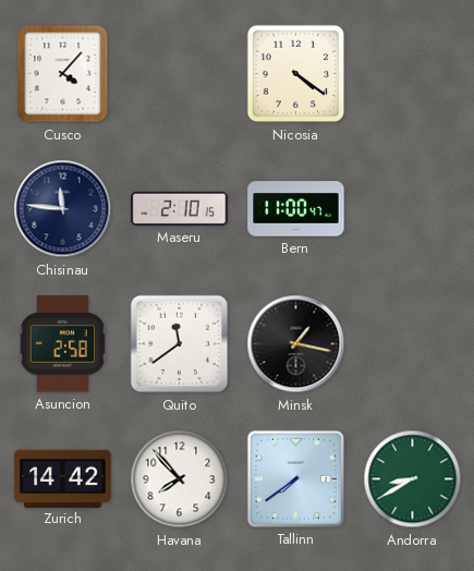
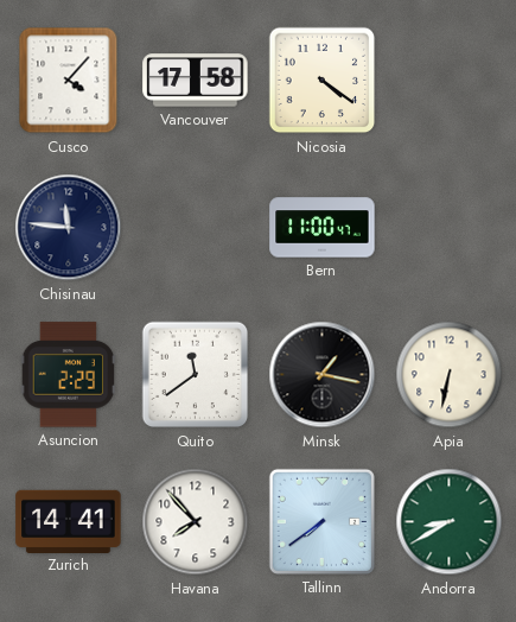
Vancouver: none -> 17:58 (196, 81)
Maseru: 2:10 -> none (180, 208)
Asuncion: 2:58 -> 2:29 (69, 375)
Apia: none -> 6:32 (450, 375)
Zurich: 14:42 -> 14:41 (69, 521)
